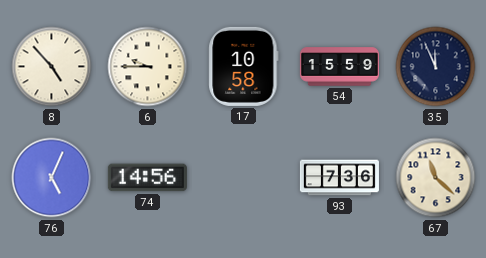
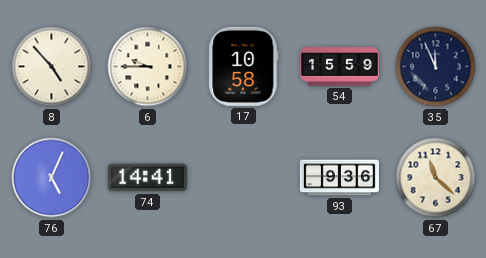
74: 14:56 -> 14:41 (147, 178)
93: 7:36 -> 9:36 (339, 178)
